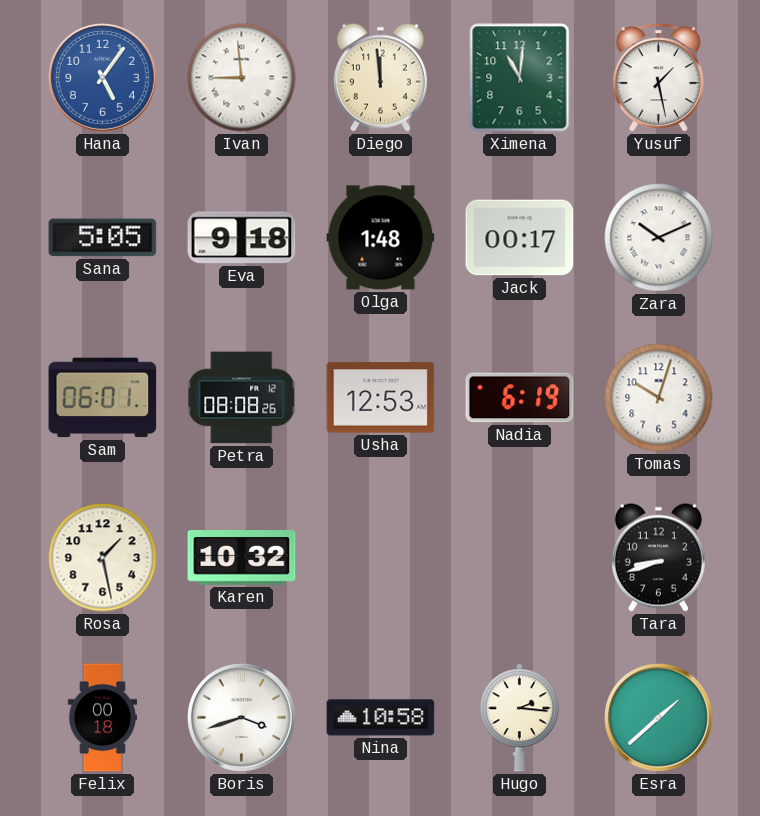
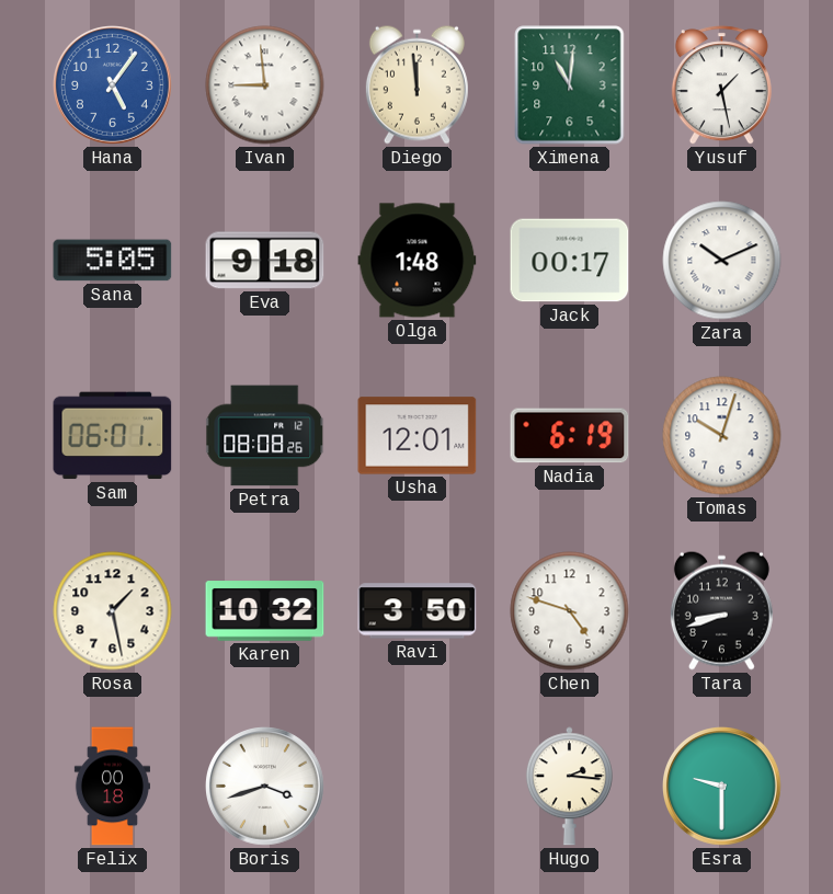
Usha: 12:53 -> 12:01 (418, 436)
Ravi: none -> 3:50 (418, 611)
Chen: none -> 4:48 (570, 611)
Nina: 10:58 -> none (381, 718)
Esra: 1:38 -> 9:30 (722, 787)
